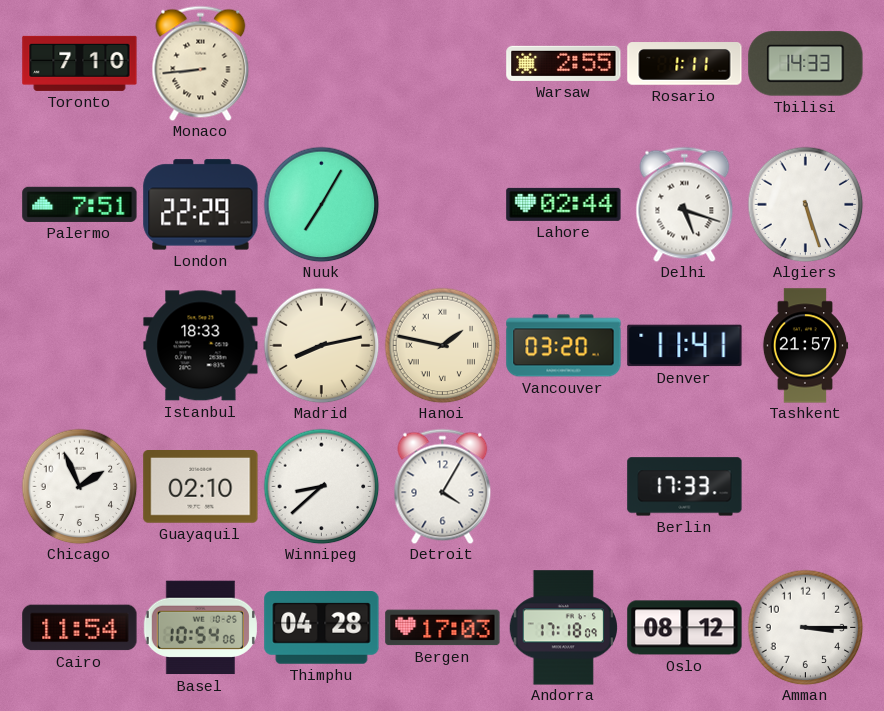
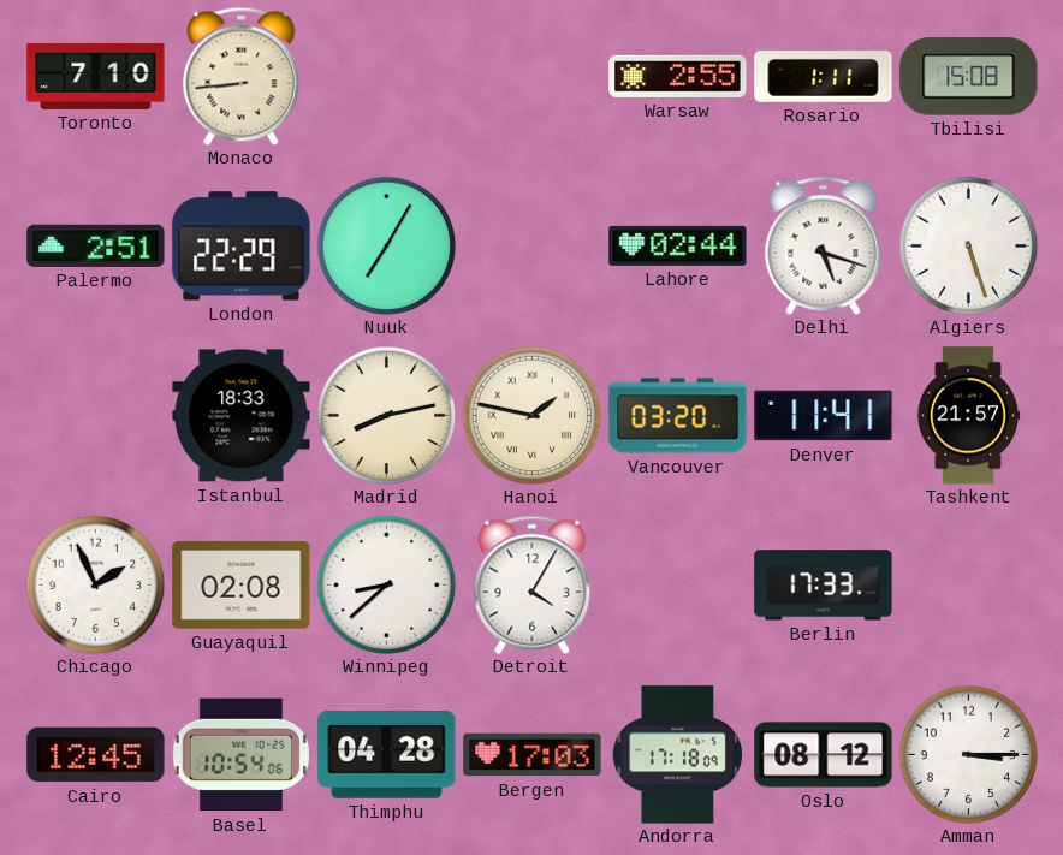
Tbilisi: 14:33 -> 15:08 (969, 77)
Palermo: 7:51 -> 2:51 (96, 245)
Guayaquil: 02:10 -> 02:08 (242, 586)
Cairo: 11:54 -> 12:45 (96, 755)
